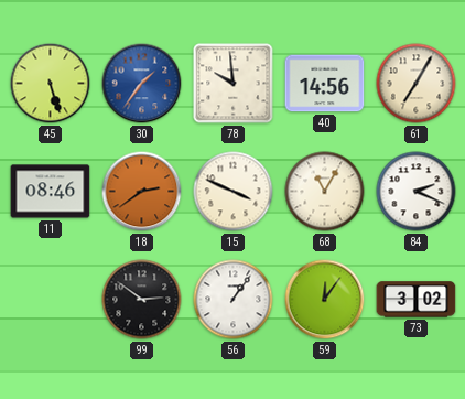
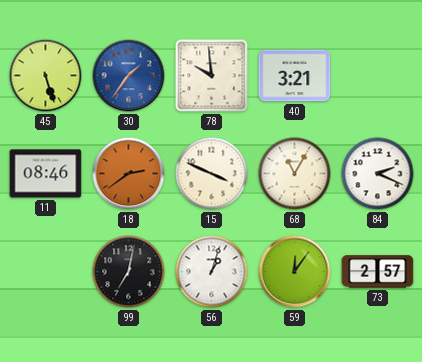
40: 14:56 -> 3:21 (295, 76)
61: 7:05 -> none (417, 84)
99: 2:51 -> 7:02 (129, 272)
56: 1:06 -> 1:03 (212, 272)
73: 3:02 -> 2:57 (378, 272)
